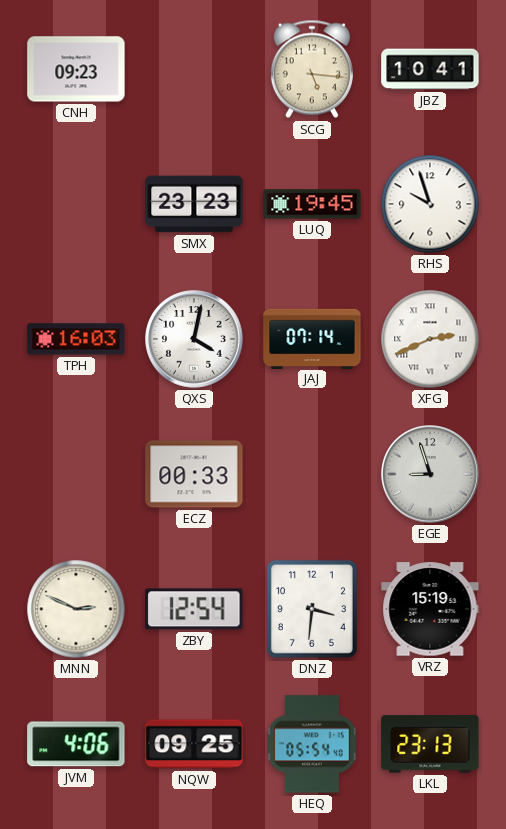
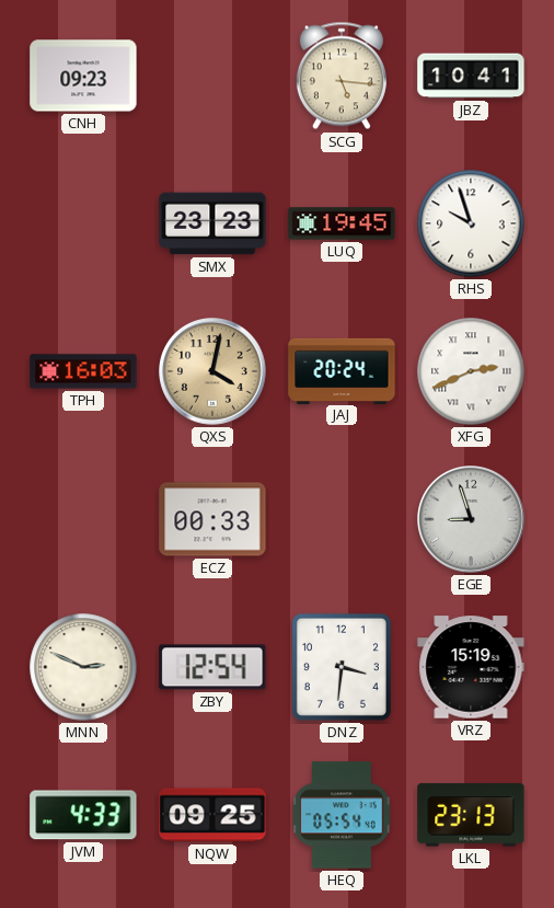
QXS dial: white -> champagne (212, 371)
JAJ: 07:14 -> 20:24 (342, 370)
JVM: 4:06 -> 4:33 (83, 815)
